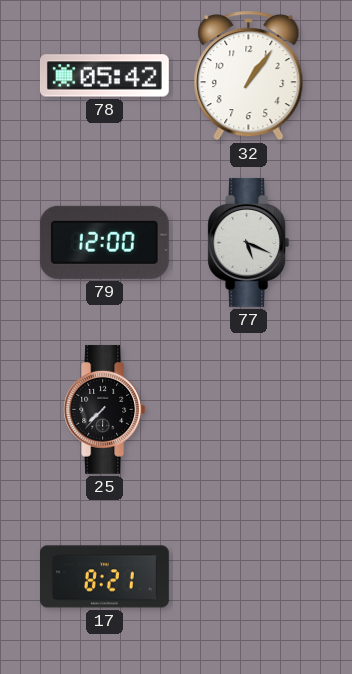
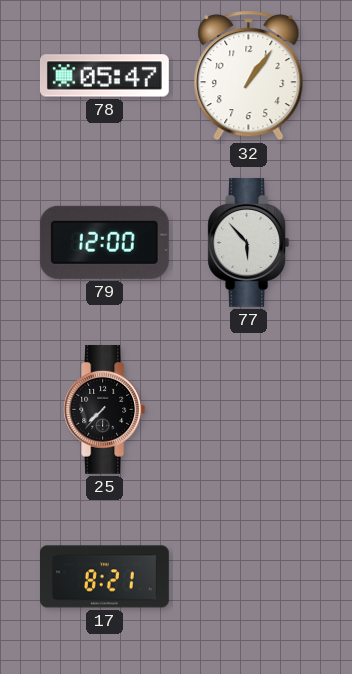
78: 05:42 -> 05:47 (104, 76)
77: 5:19 -> 5:53 (249, 242)
